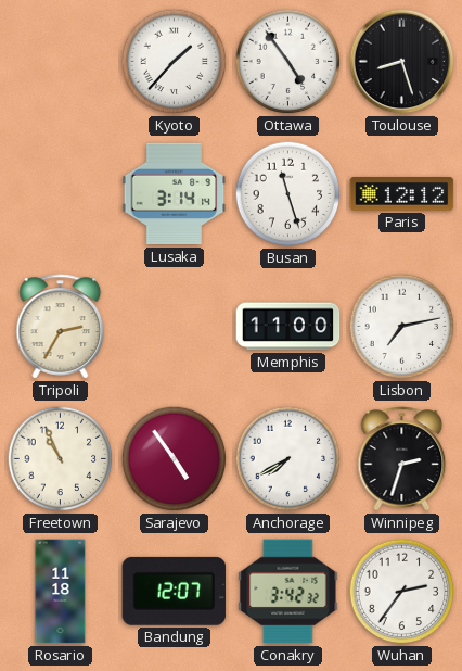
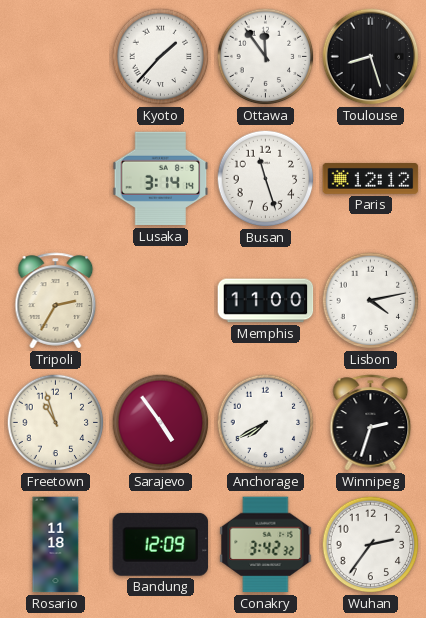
Ottawa: 4:54 -> 11:54 (266, 57)
Lisbon: 7:13 -> 4:13 (371, 301)
Freetown: 10:56 -> 10:57 (56, 423)
Bandung: 12:07 -> 12:09 (161, 544)
